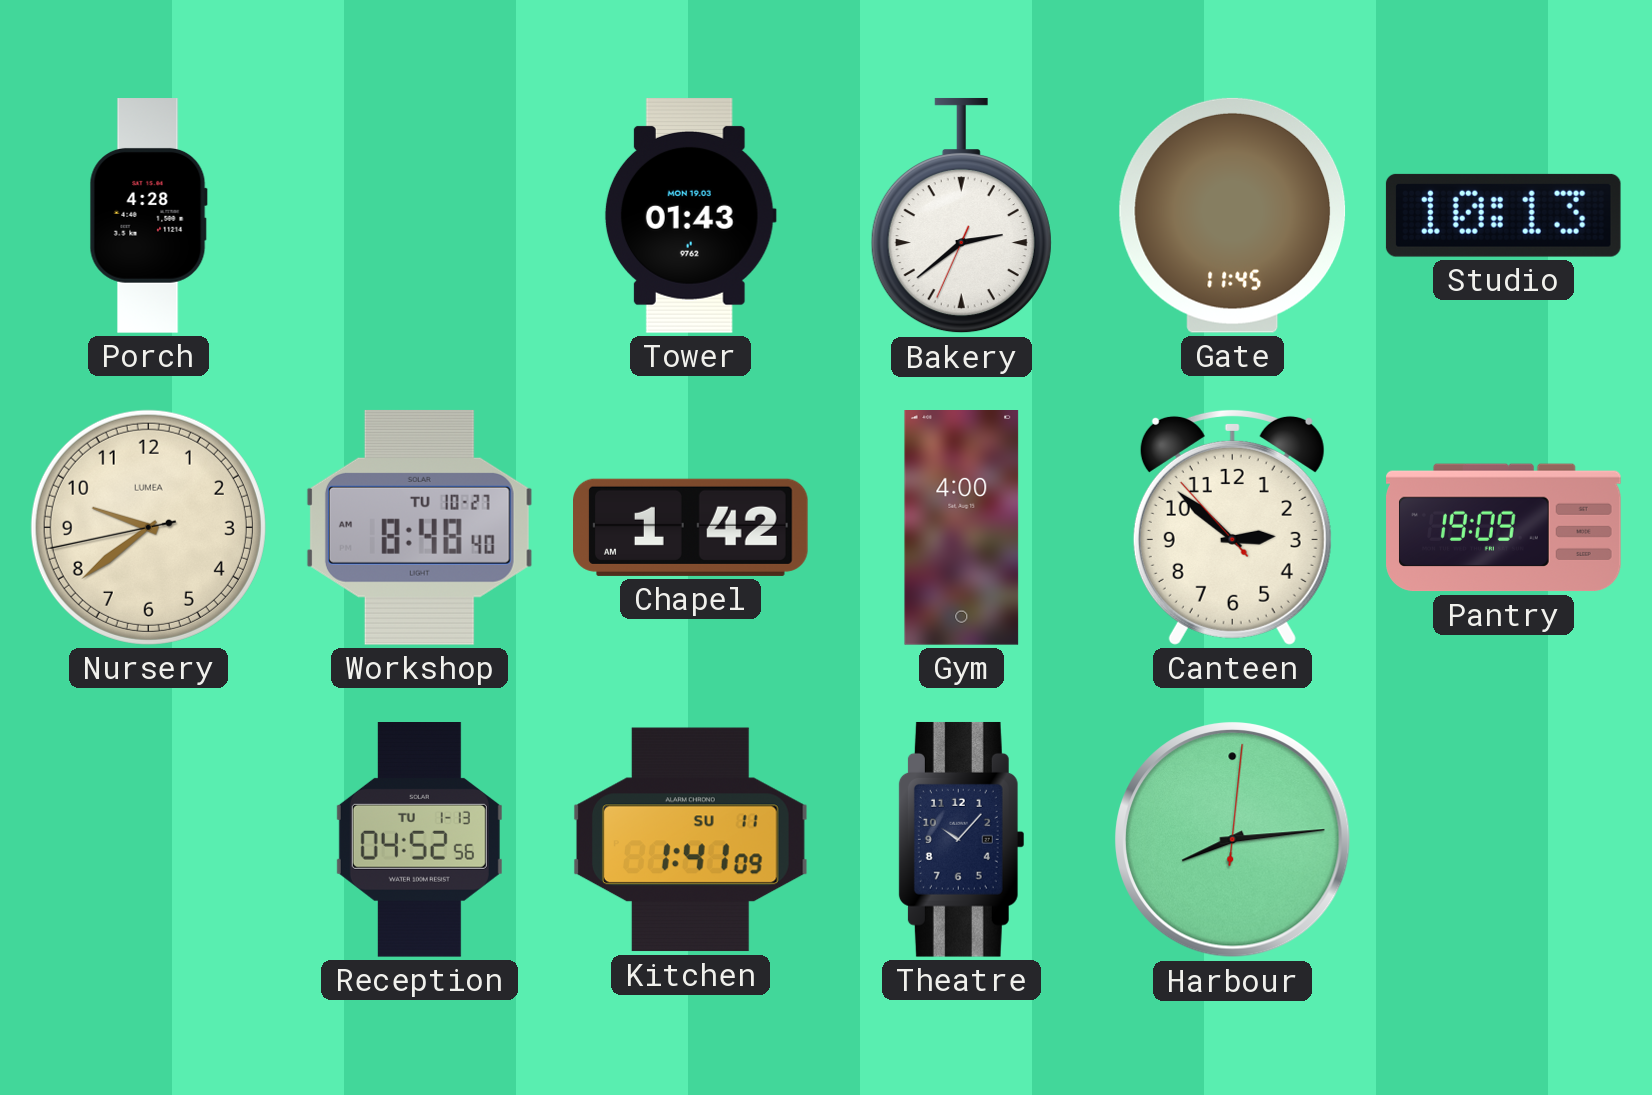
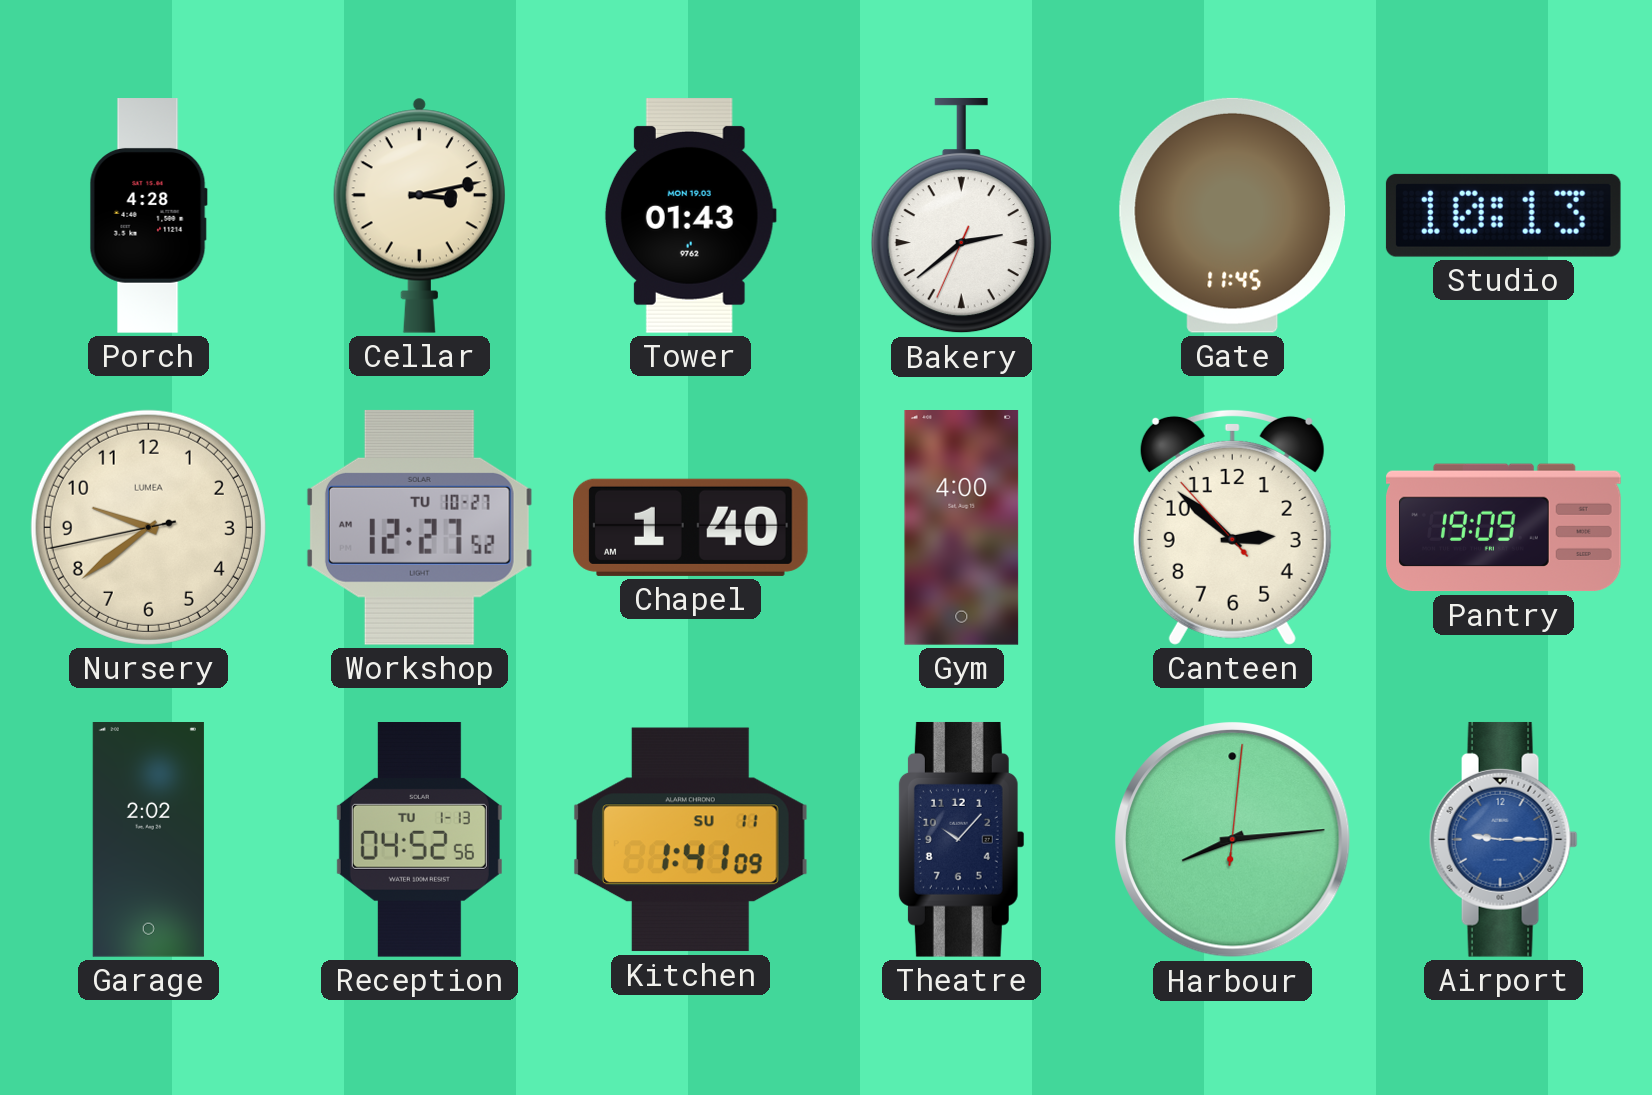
Cellar: none -> 3:13 (419, 215)
Workshop: 8:48 -> 12:27 (419, 527)
Chapel: 1:42 -> 1:40 (691, 527)
Garage: none -> 2:02 (148, 840)
Airport: none -> 9:15 (1503, 839)
